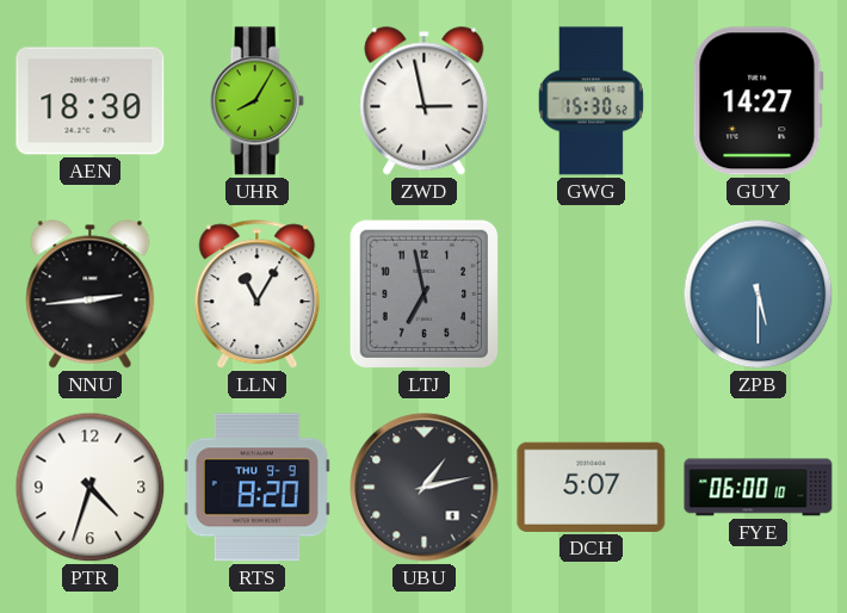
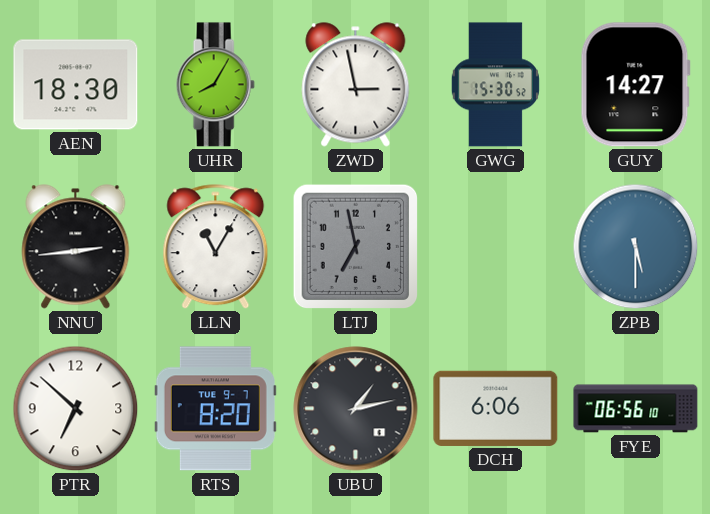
PTR: 4:33 -> 6:52 (76, 409)
RTS date: THU 9-9 -> TUE 9-7 (215, 409)
DCH: 5:07 -> 6:06 (496, 408)
FYE: 06:00 -> 06:56 (636, 409)
